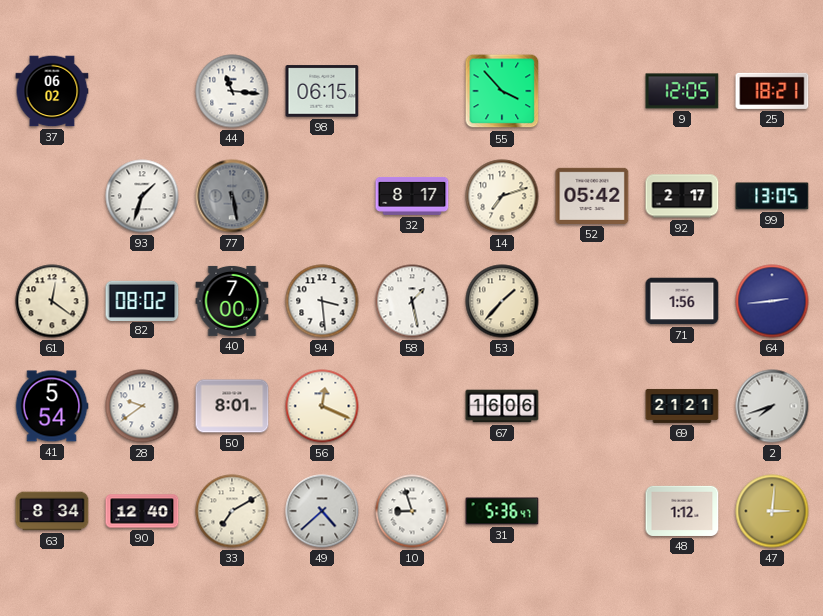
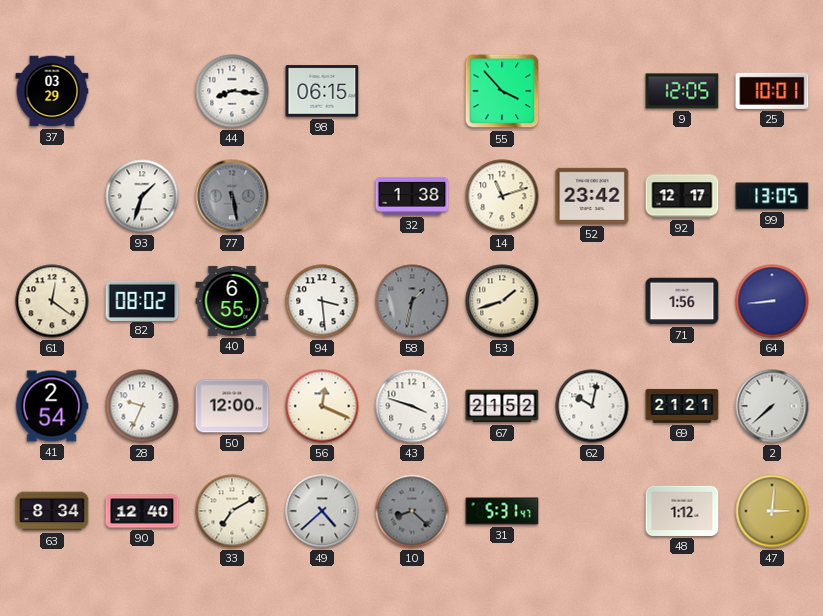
37: 06:02 -> 03:29 (52, 91)
44: 11:16 -> 8:16 (232, 91)
25: 18:21 -> 10:01 (772, 91)
32: 8:17 -> 1:38 (412, 196)
14: 7:12 -> 11:12 (502, 196)
52: 05:42 -> 23:42 (592, 196)
92: 2:17 -> 12:17 (682, 196)
40: 7:00 -> 6:55 (232, 301)
58: 1:28 -> 1:32 (412, 301)
58 dial: white -> grey (412, 301)
53: 1:37 -> 1:42 (502, 301)
64: 2:44 -> 8:44 (772, 301)
41: 5:54 -> 2:54 (52, 406)
28: 9:39 -> 9:34 (142, 406)
50: 8:01 -> 12:00 (232, 406)
43: none -> 3:48 (412, 406)
67: 16:06 -> 21:52 (502, 406)
62: none -> 10:02 (592, 406)
2: 7:42 -> 7:38 (772, 406)
10: 8:57 -> 8:22 (412, 511)
10 dial: white -> grey (412, 511)
31: 5:36 -> 5:31 (502, 511)
